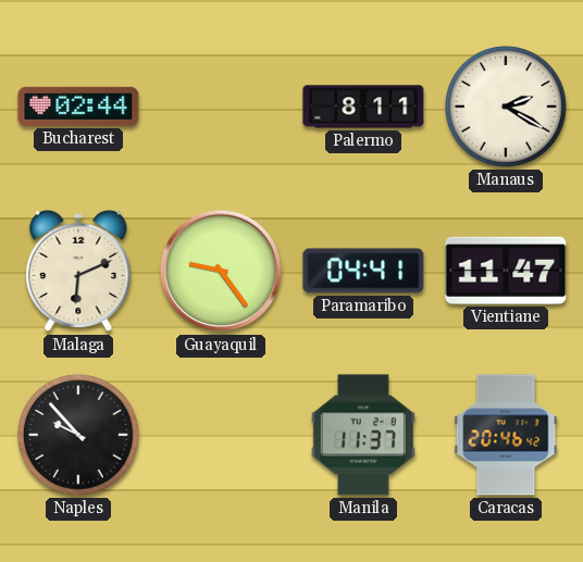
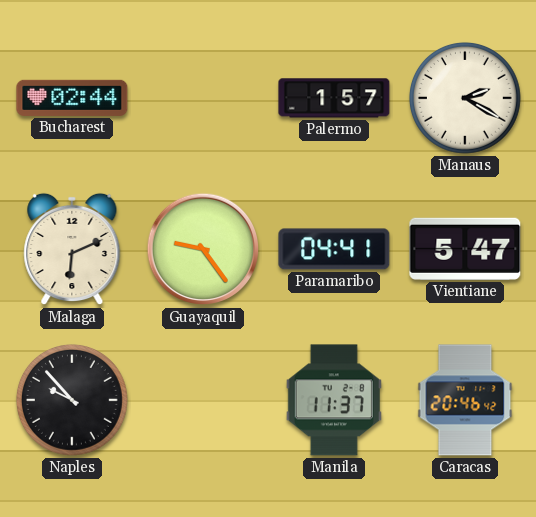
Palermo: 8:11 -> 1:57 (334, 98)
Vientiane: 11:47 -> 5:47 (465, 249)
